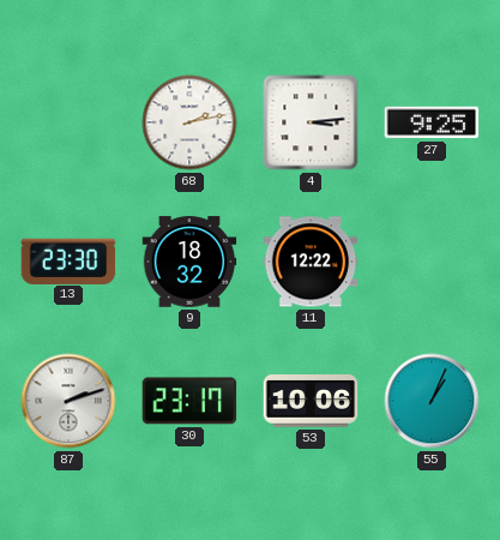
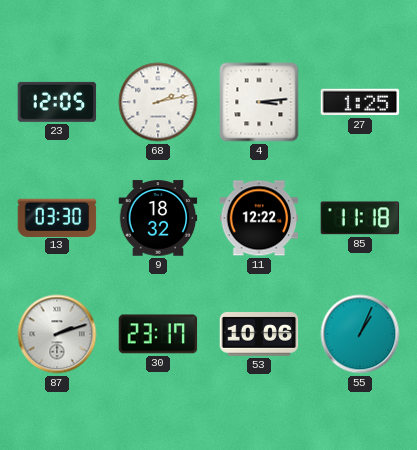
23: none -> 12:05 (57, 102)
27: 9:25 -> 1:25 (360, 102)
13: 23:30 -> 03:30 (57, 217)
85: none -> 11:18 (360, 218)
